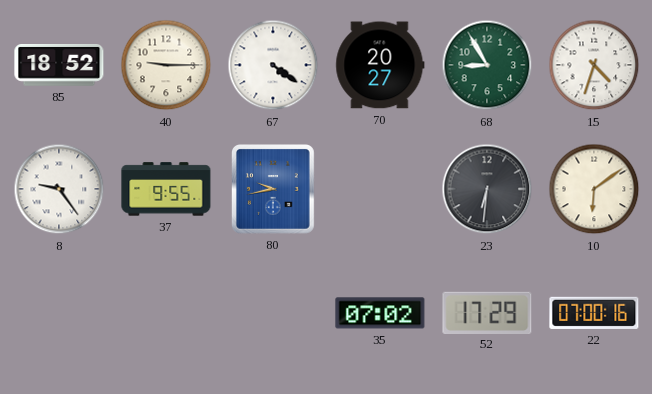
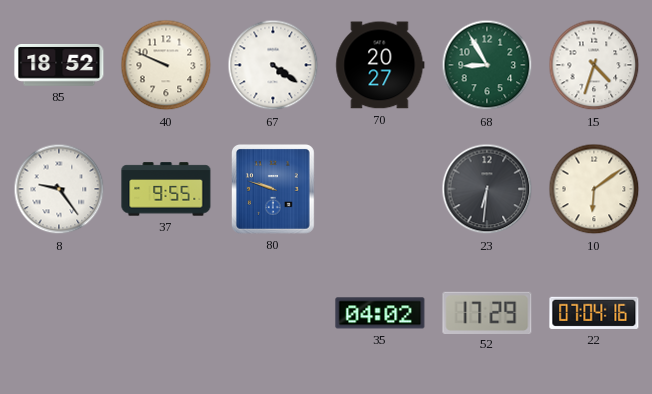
40: 9:15 -> 9:49 (166, 65)
80: 9:43 -> 9:48 (274, 190)
35: 07:02 -> 04:02 (380, 313)
22: 07:00 -> 07:04 (594, 313)
